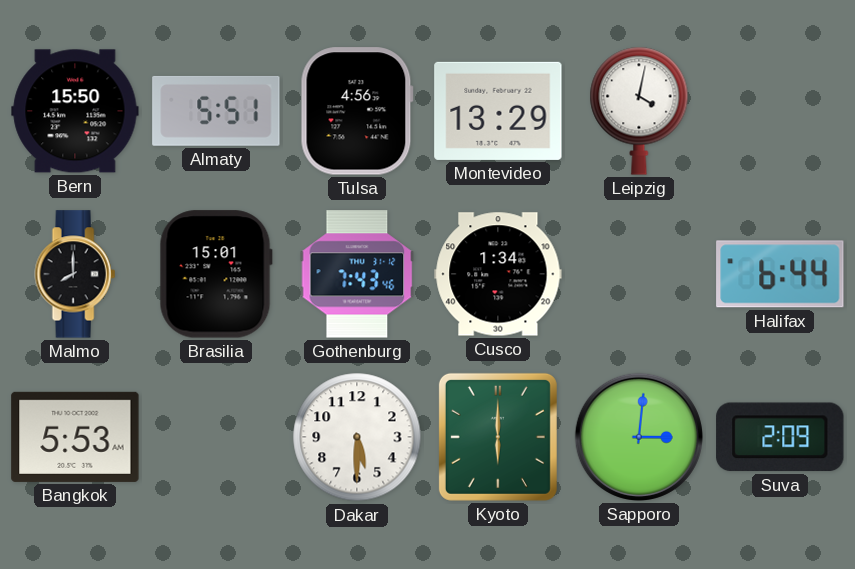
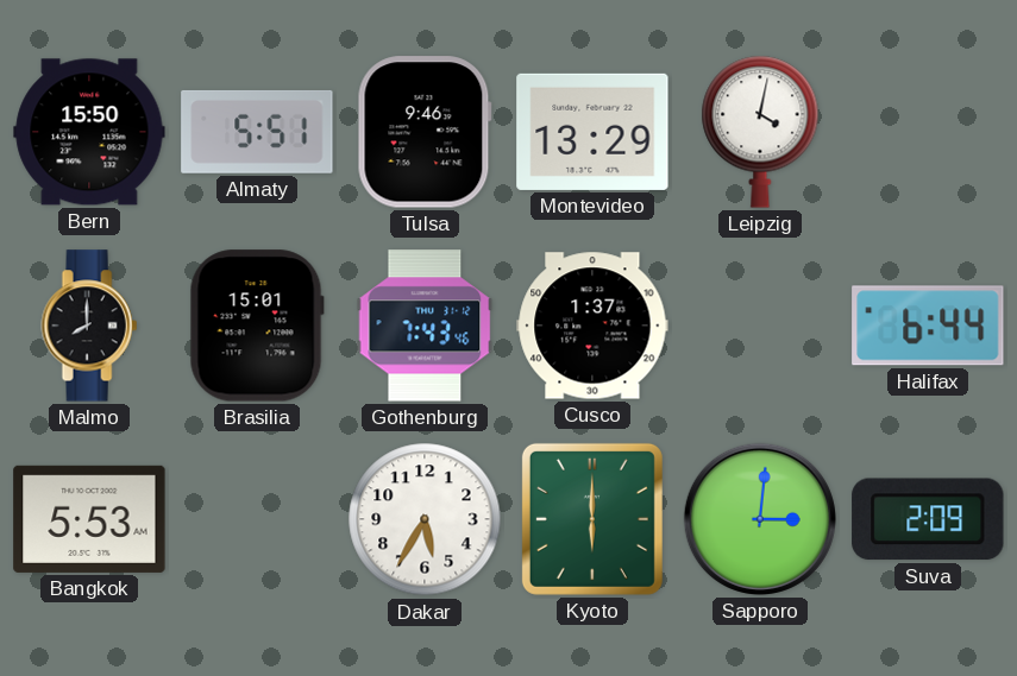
Tulsa: 4:56 -> 9:46 (425, 132)
Cusco: 1:34 -> 1:37 (592, 326)
Dakar: 5:30 -> 5:35 (425, 519)
